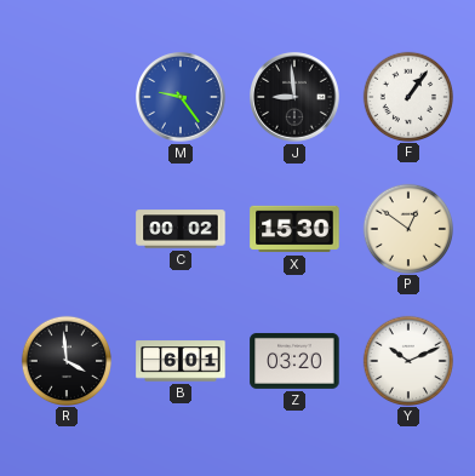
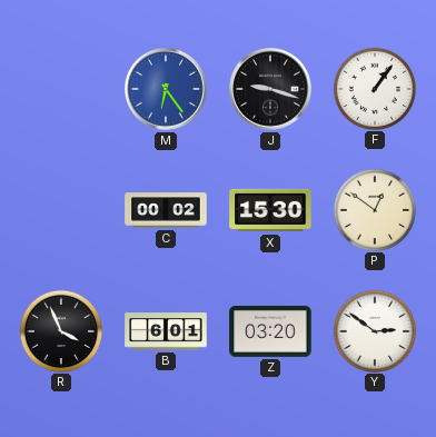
M: 9:24 -> 6:24 (167, 90)
J: 8:59 -> 9:18 (271, 90)
R: 3:59 -> 3:56 (60, 330)
Y: 10:11 -> 2:51 (374, 330)
